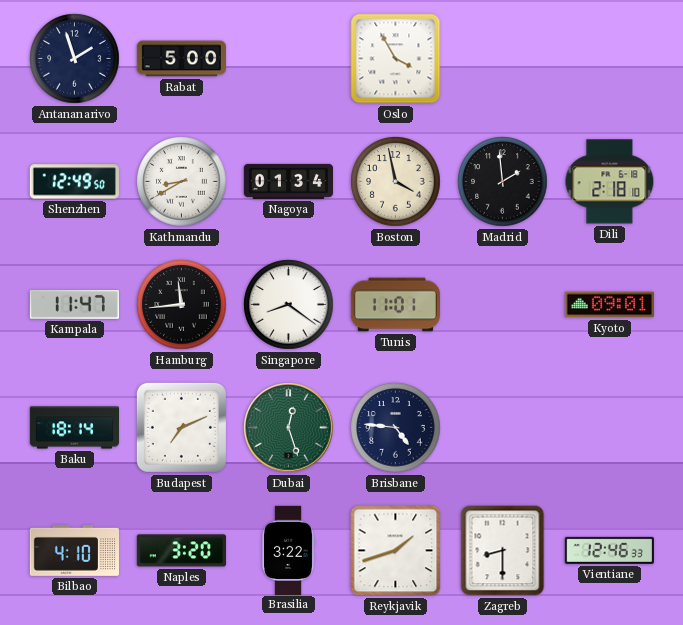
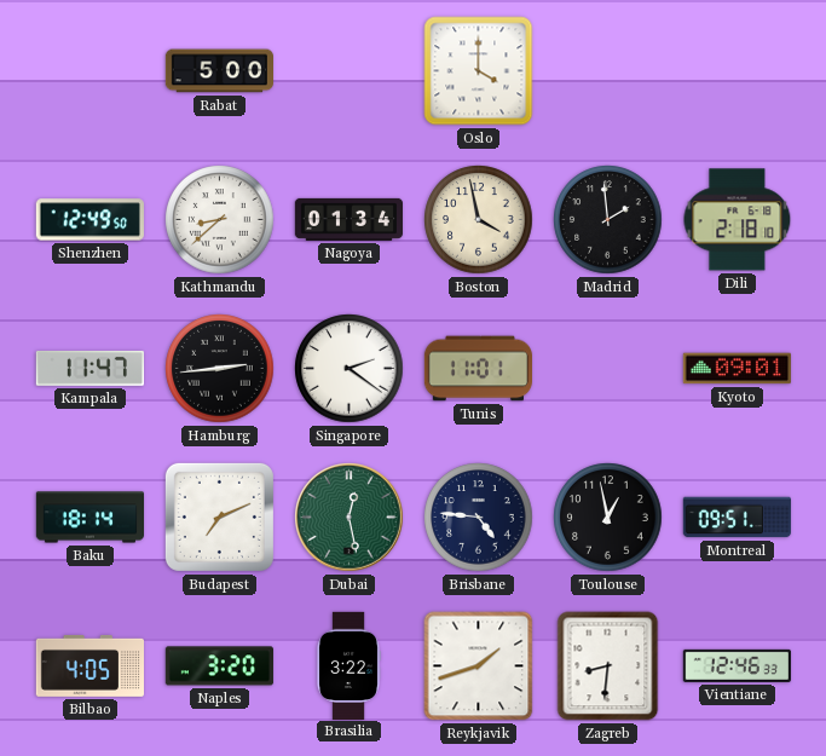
Antananarivo: 1:57 -> none (75, 59)
Oslo: 3:55 -> 4:00 (479, 71)
Kathmandu: 8:40 -> 8:38 (220, 220)
Hamburg: 11:44 -> 2:44 (220, 369)
Singapore: 8:21 -> 2:21 (350, 369)
Dubai: 12:27 -> 12:28 (350, 518)
Toulouse: none -> 12:58 (608, 518)
Montreal: none -> 09:51 (737, 518)
Bilbao: 4:10 -> 4:05 (89, 665)
Zagreb: 8:30 -> 8:31 (608, 666)
